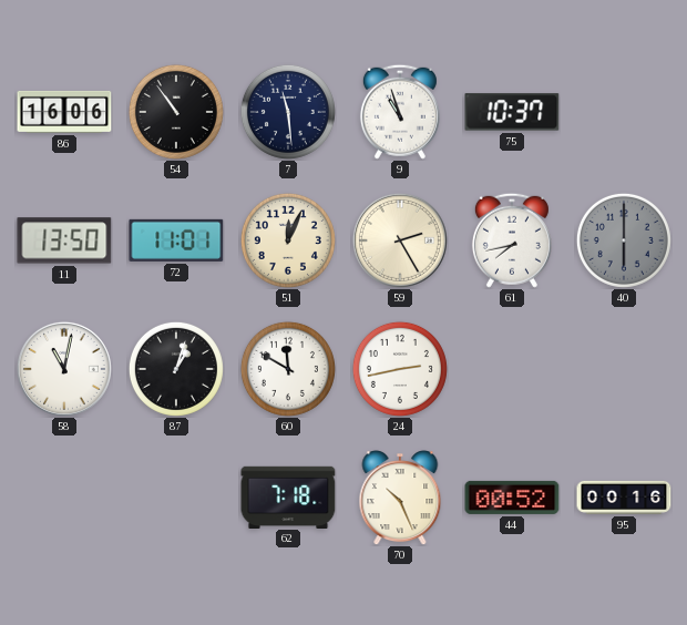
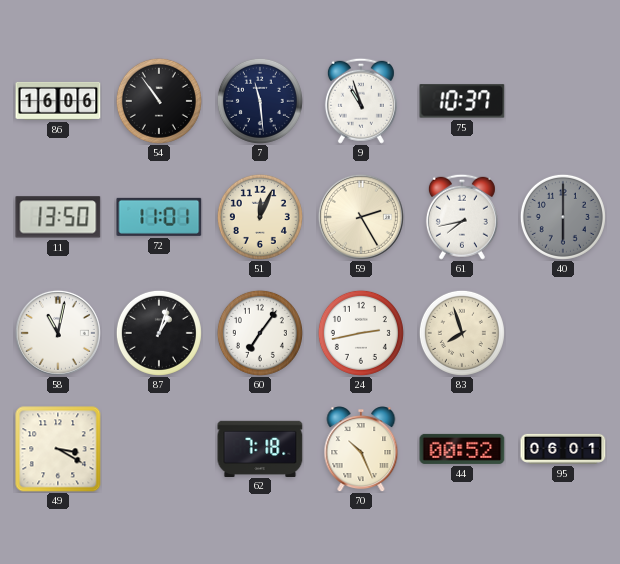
60: 11:50 -> 7:06 (260, 333)
83: none -> 7:57 (462, 333)
49: none -> 3:20 (58, 449)
95: 00:16 -> 06:01 (563, 449)
